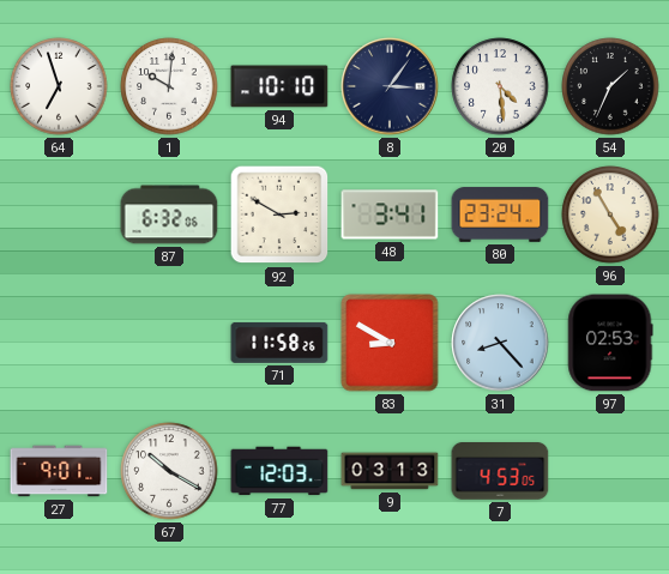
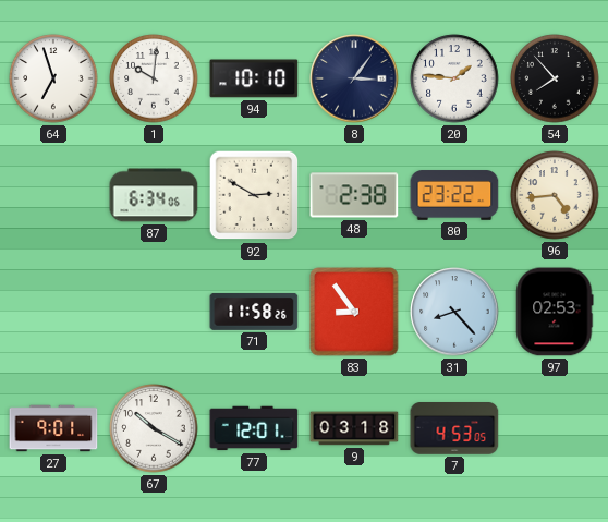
20: 4:29 -> 1:46 (454, 78)
54: 1:34 -> 7:53 (555, 78)
87: 6:32 -> 6:34 (154, 195)
48: 3:41 -> 2:38 (354, 195)
80: 23:24 -> 23:22 (454, 195)
96: 4:55 -> 4:44 (555, 195)
83: 8:50 -> 8:54 (354, 312)
77: 12:03 -> 12:01 (254, 428)
9: 03:13 -> 03:18 (354, 428)
